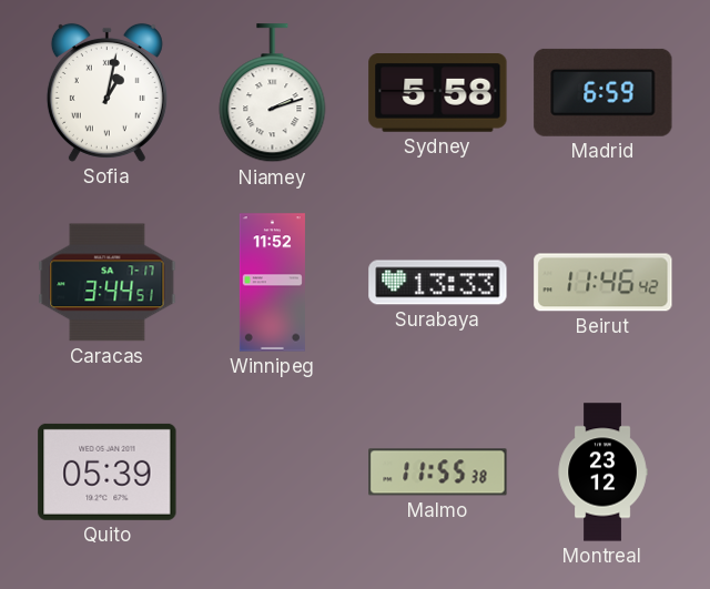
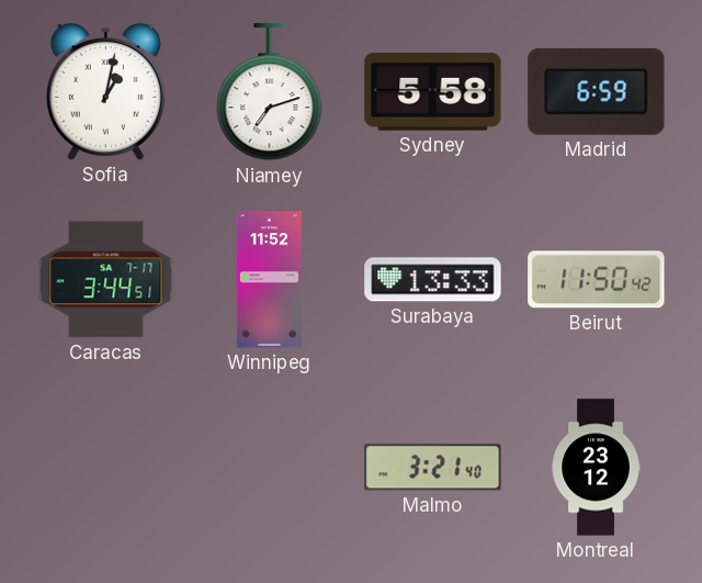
Niamey: 2:12 -> 7:12 (270, 92)
Beirut: 11:46 -> 11:50 (597, 280)
Quito: 05:39 -> none (108, 471)
Malmo: 11:55 -> 3:21 (433, 468)
